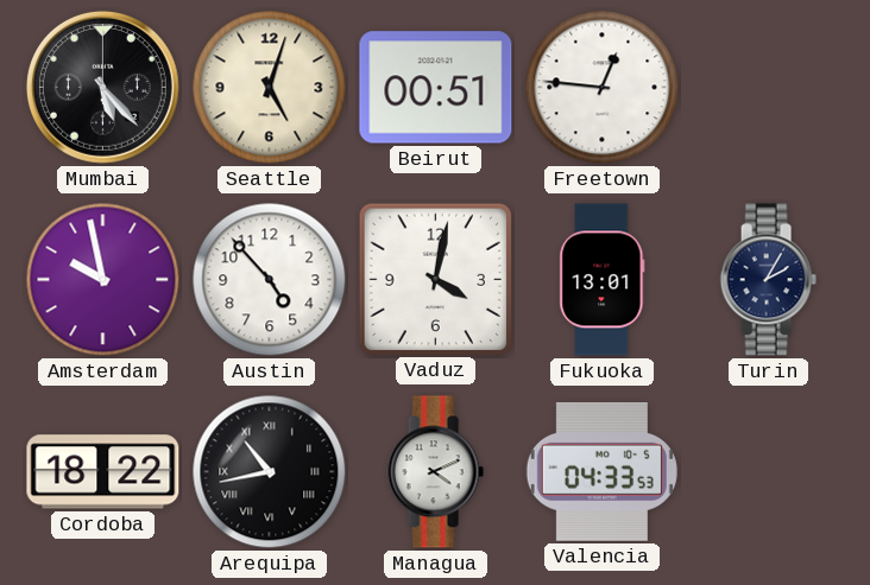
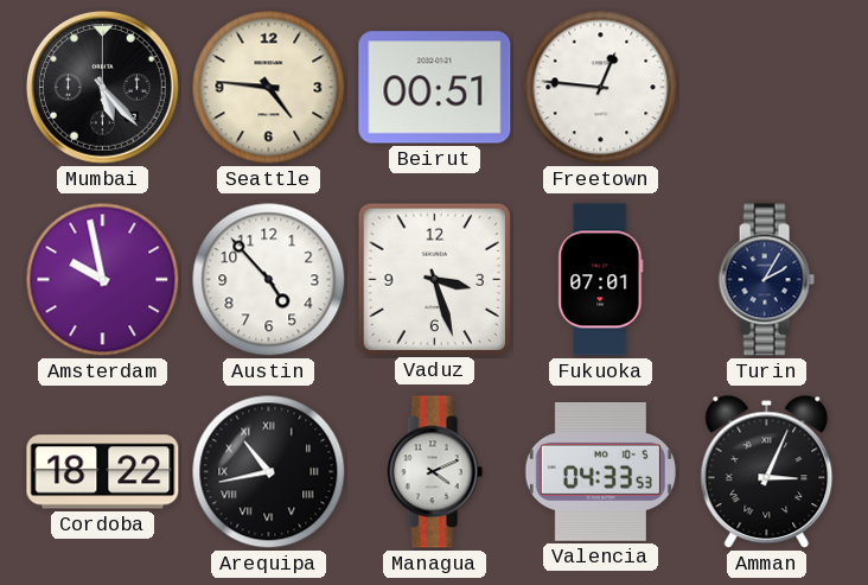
Seattle: 5:03 -> 4:46 (269, 88)
Vaduz: 4:02 -> 3:27 (434, 279)
Fukuoka: 13:01 -> 07:01 (601, 280)
Amman: none -> 3:04 (767, 472)
